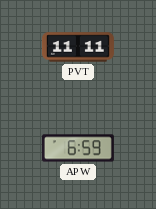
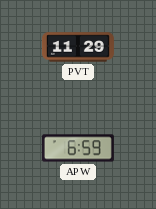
PVT: 11:11 -> 11:29 (78, 47)
